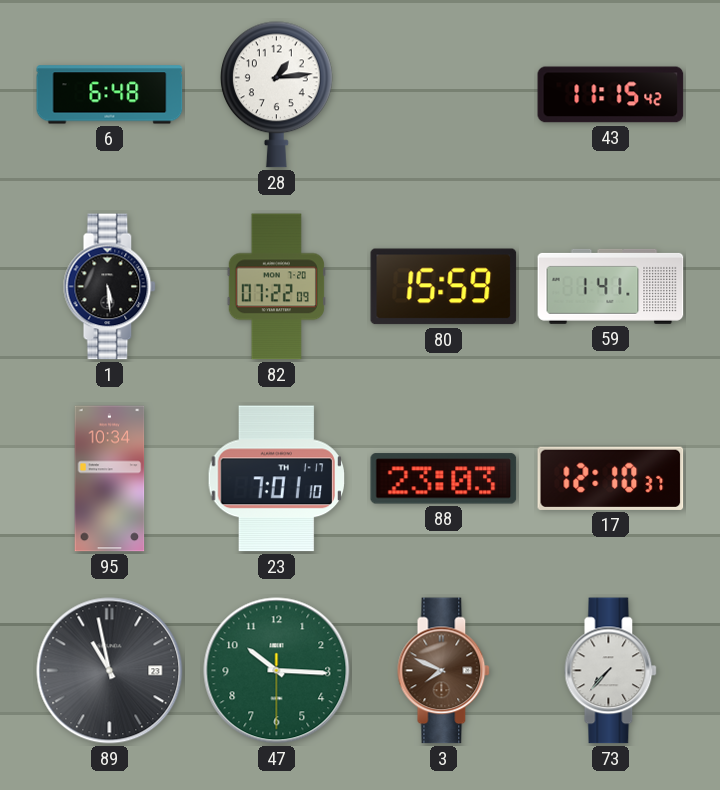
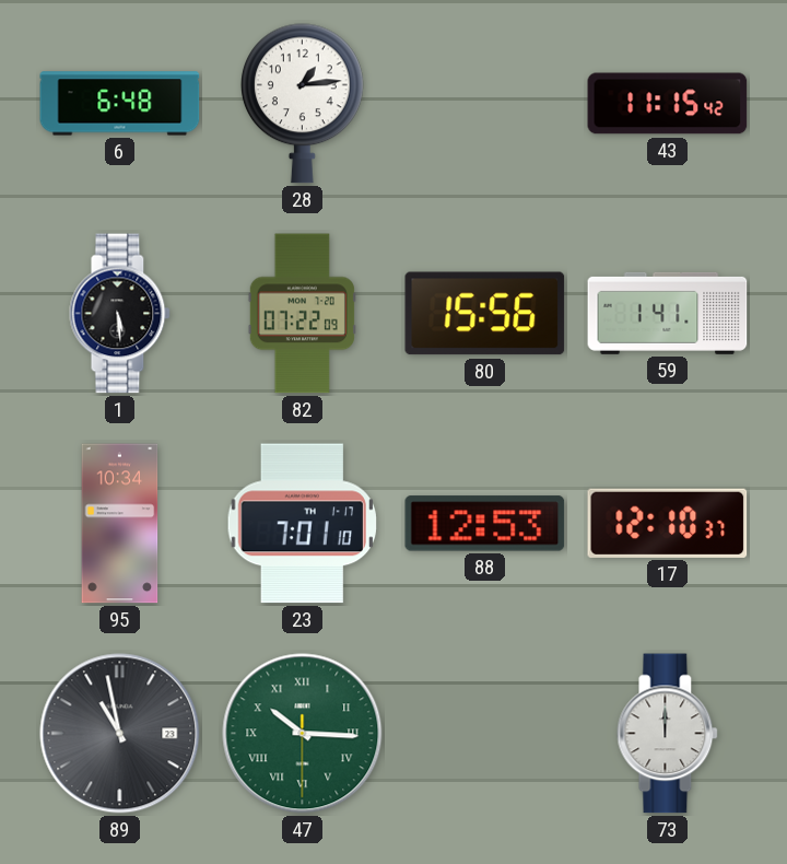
80: 15:59 -> 15:56 (485, 314)
88: 23:03 -> 12:53 (485, 524)
47 numerals: Arabic -> Roman (303, 734)
3: 7:49 -> none (444, 671)
73: 7:37 -> 12:00 (668, 734)
